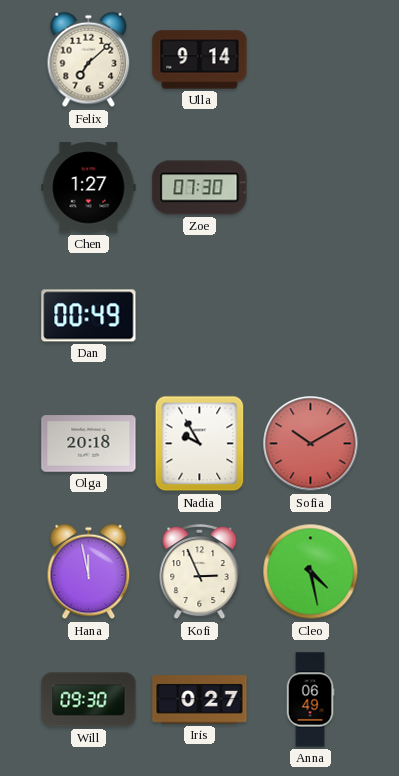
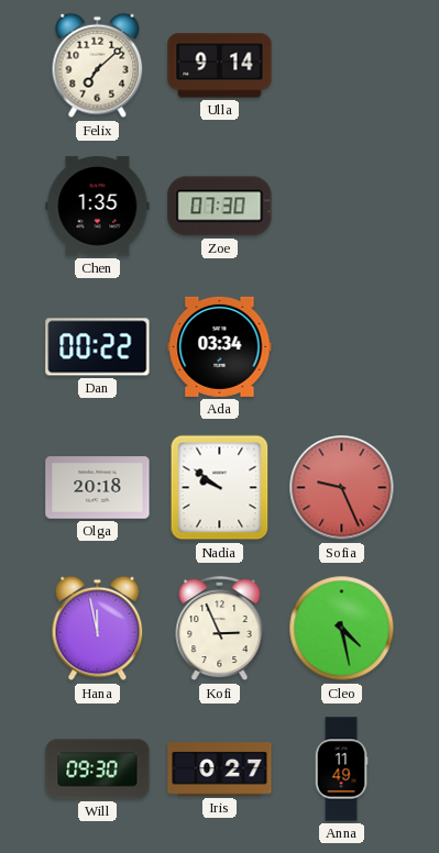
Chen: 1:27 -> 1:35 (98, 207)
Dan: 00:49 -> 00:22 (98, 347)
Ada: none -> 03:34 (220, 346)
Nadia: 9:55 -> 9:51 (220, 488)
Sofia: 10:10 -> 9:26 (342, 488)
Anna: 06:49 -> 11:49 (341, 769)
